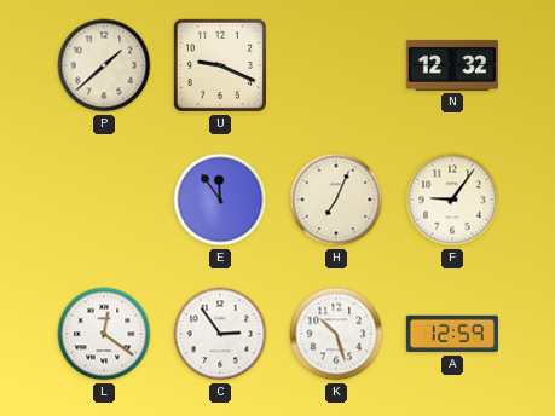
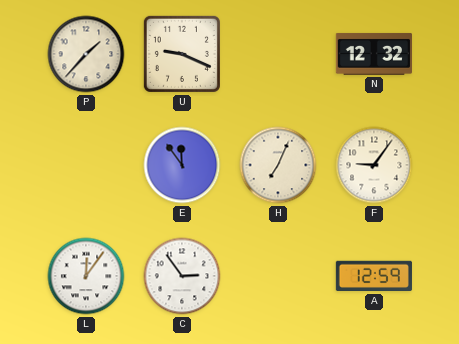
P: 1:38 -> 1:37 (86, 54)
L: 12:21 -> 12:06 (86, 276)
K: 10:27 -> none (336, 334)
